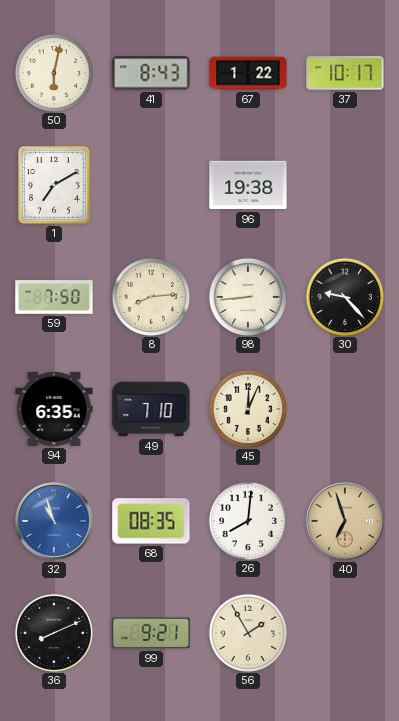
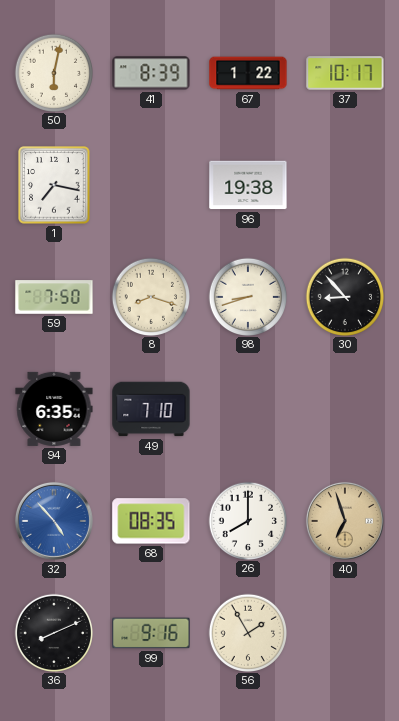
41: 8:43 -> 8:39 (151, 73)
1: 7:10 -> 7:17 (54, 185)
8: 8:14 -> 8:18 (150, 296)
98: 8:44 -> 8:42 (247, 296)
30: 9:23 -> 8:53 (344, 296)
45: 12:04 -> none (247, 408)
32: 10:57 -> 4:53 (54, 521)
26: 8:01 -> 8:00 (247, 520)
99: 9:21 -> 9:16 (151, 633)
